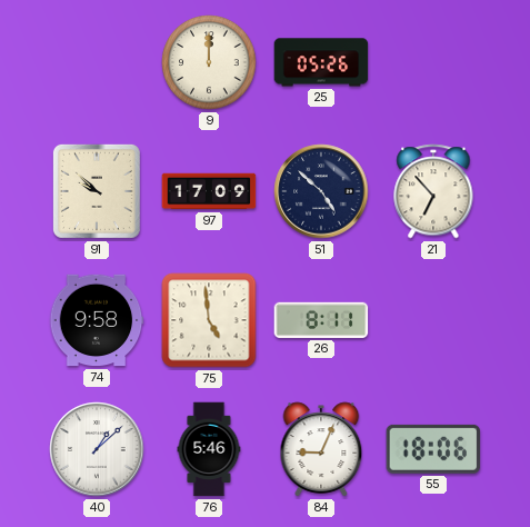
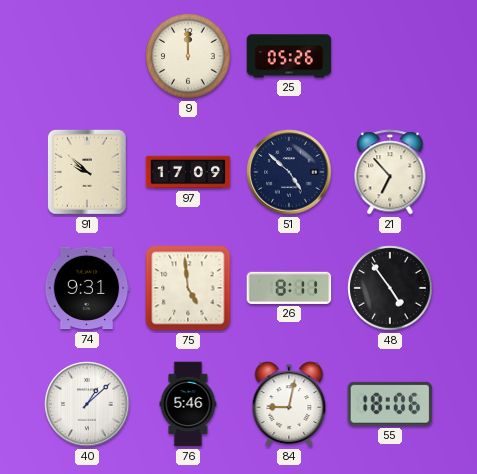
74: 9:58 -> 9:31 (87, 288)
48: none -> 4:54 (390, 288)
84: 9:04 -> 9:02 (289, 404)
